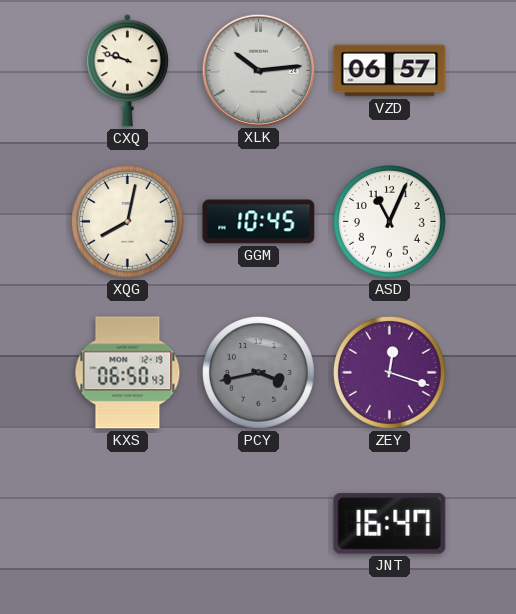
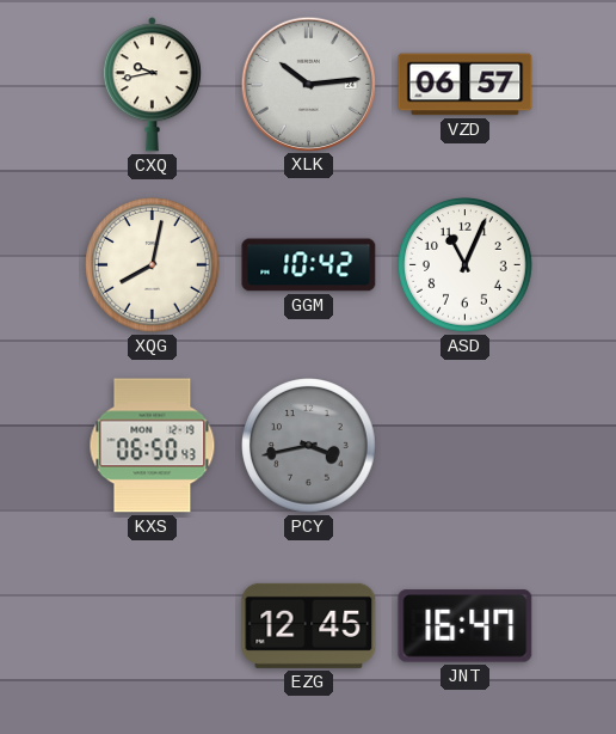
CXQ: 9:48 -> 9:43 (152, 85)
GGM: 10:45 -> 10:42 (309, 265)
ZEY: 12:18 -> none (390, 373)
EZG: none -> 12:45 (309, 625)
